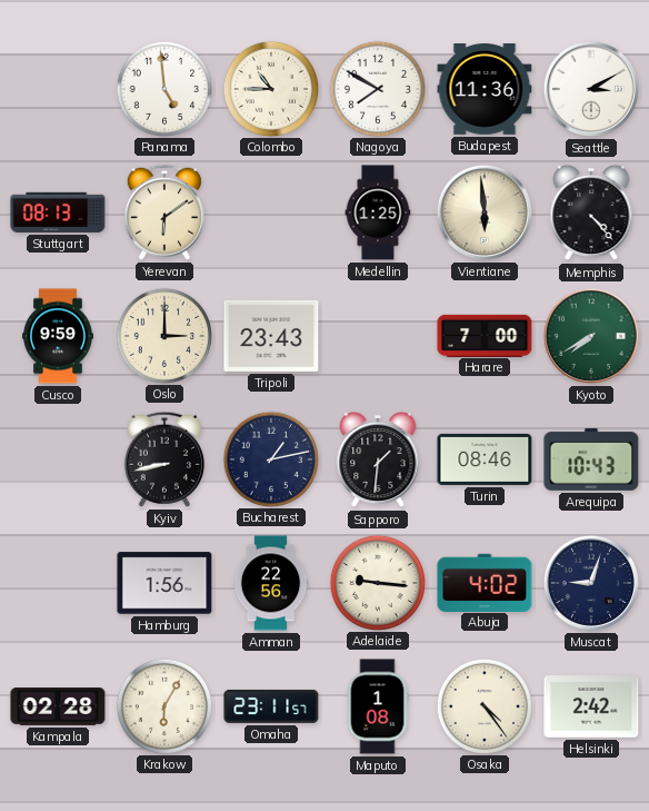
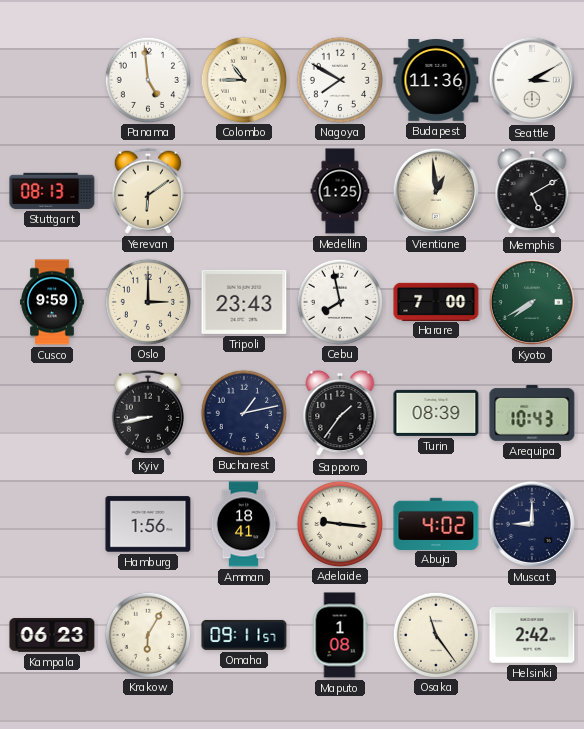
Vientiane: 5:59 -> 12:59 (436, 191)
Memphis: 4:23 -> 5:10 (532, 191)
Cebu: none -> 7:58 (339, 301)
Sapporo: 1:31 -> 1:36 (340, 413)
Turin: 08:46 -> 08:39 (436, 413)
Amman: 22:56 -> 18:41 (244, 524)
Muscat: 9:03 -> 9:00 (532, 524)
Kampala: 02:28 -> 06:23 (52, 635)
Omaha: 23:11 -> 09:11 (244, 635)
Osaka: 4:24 -> 11:24 (435, 634)
